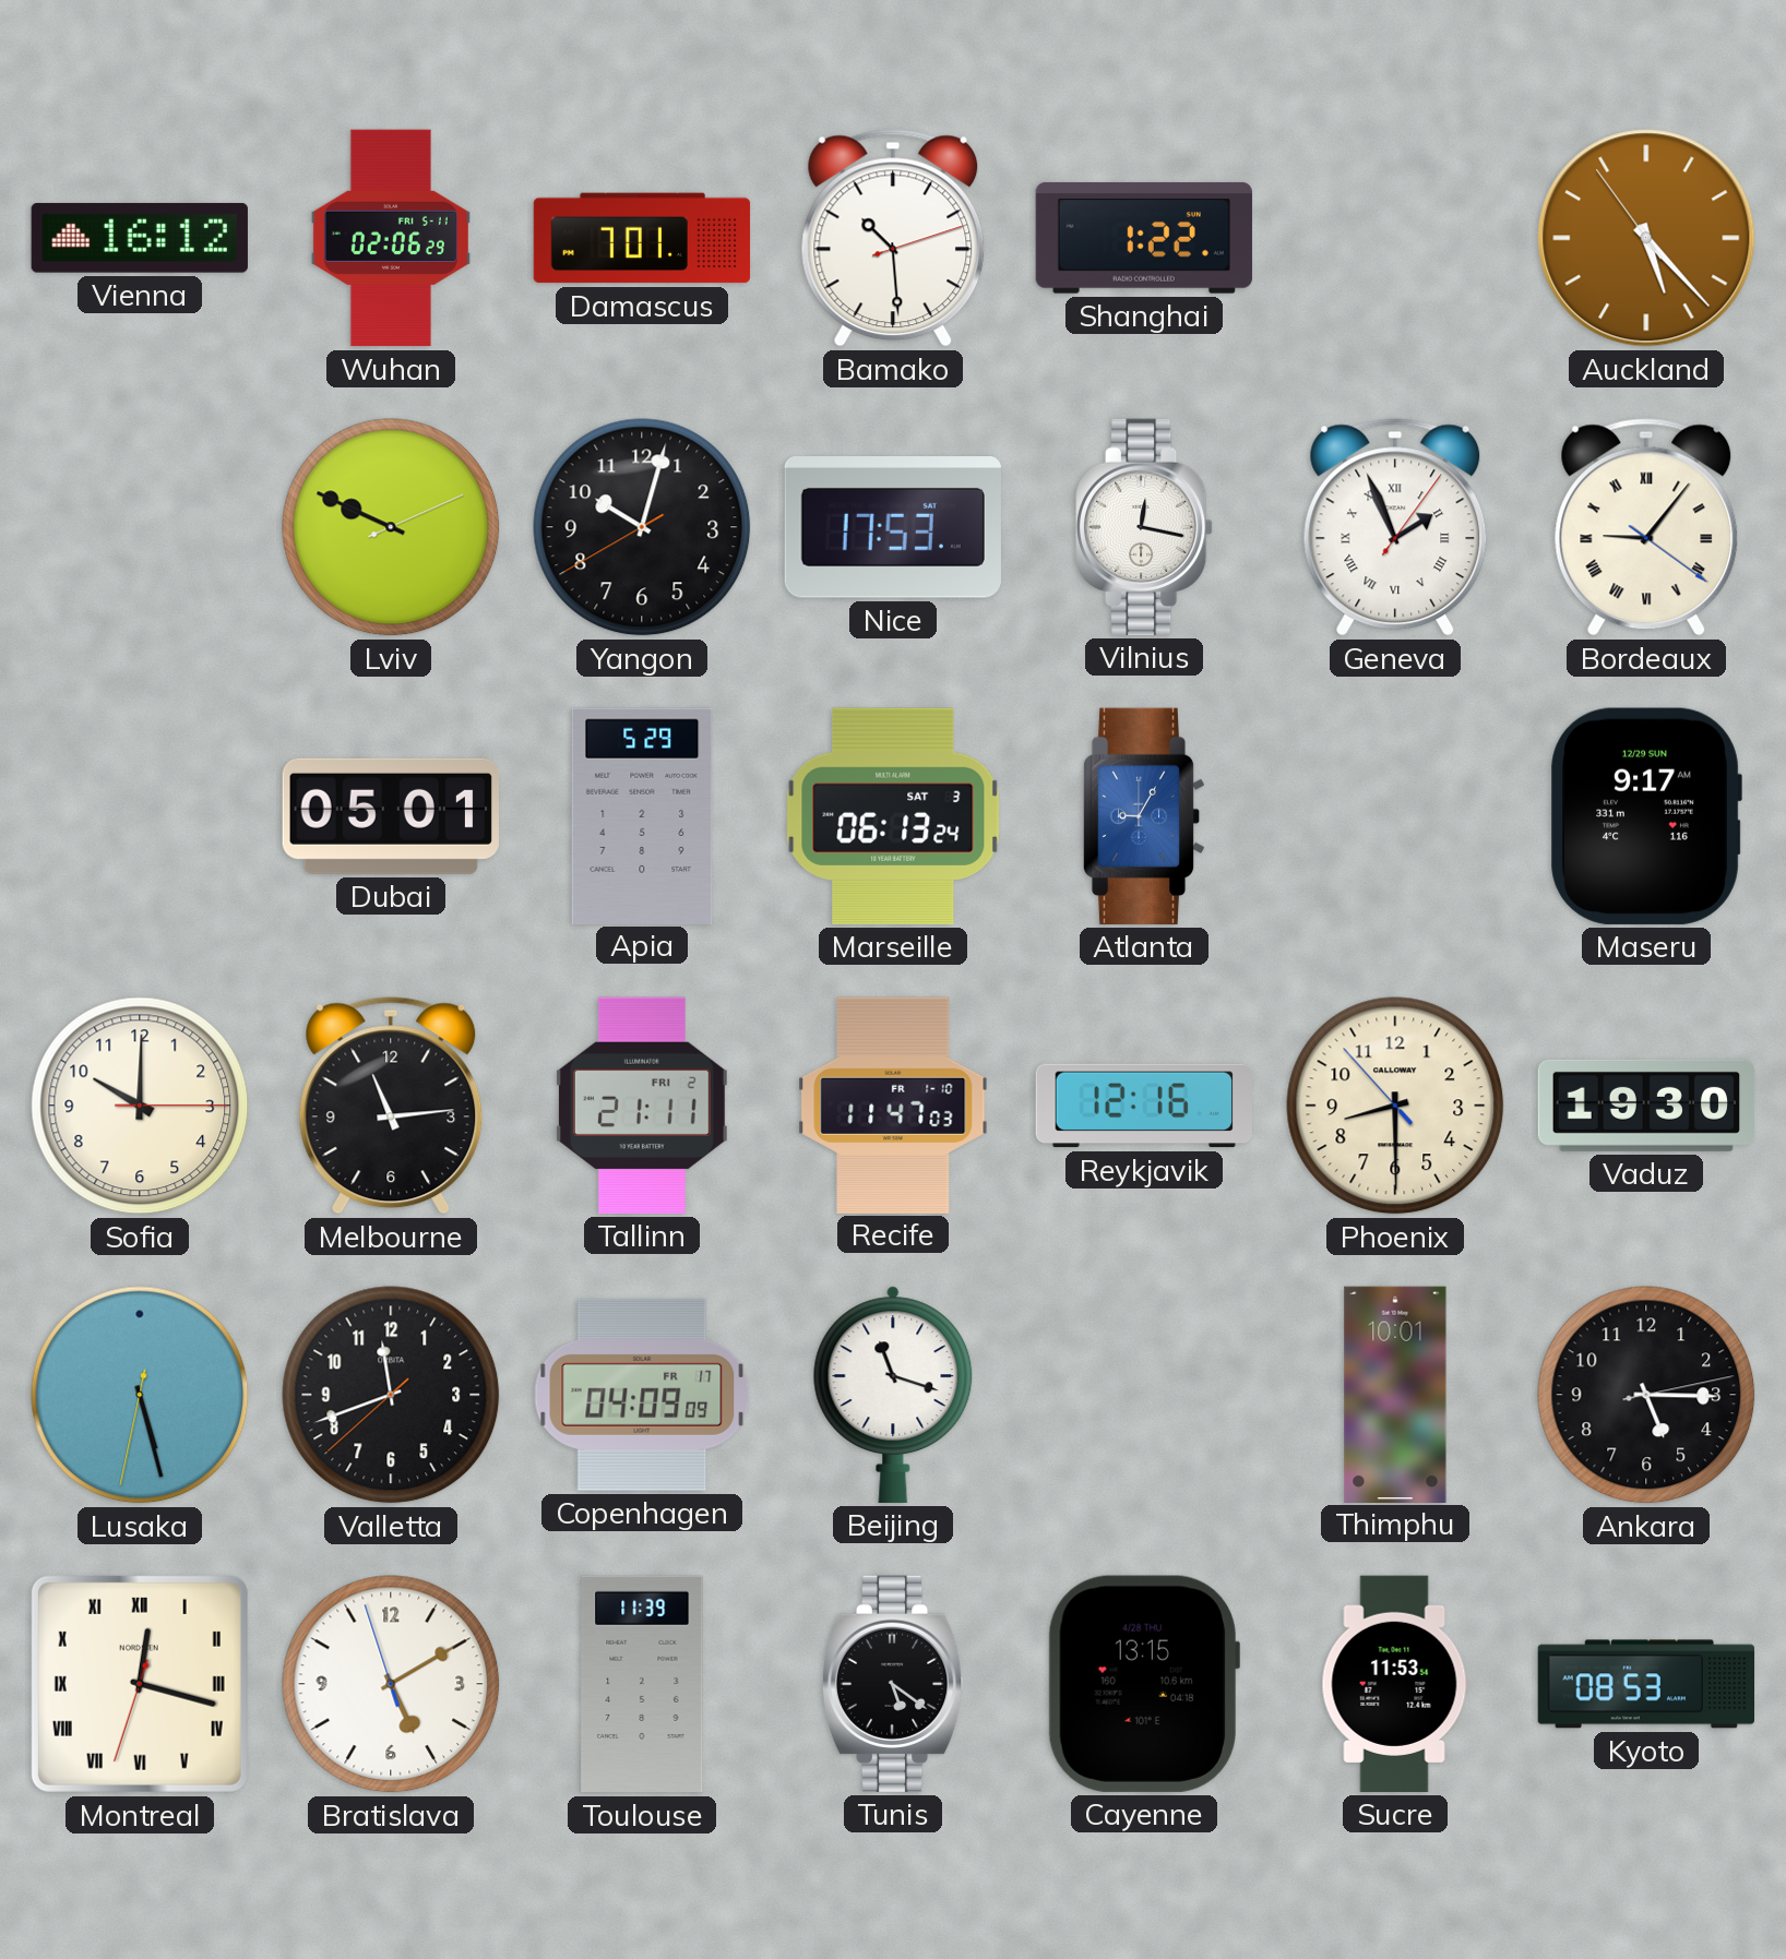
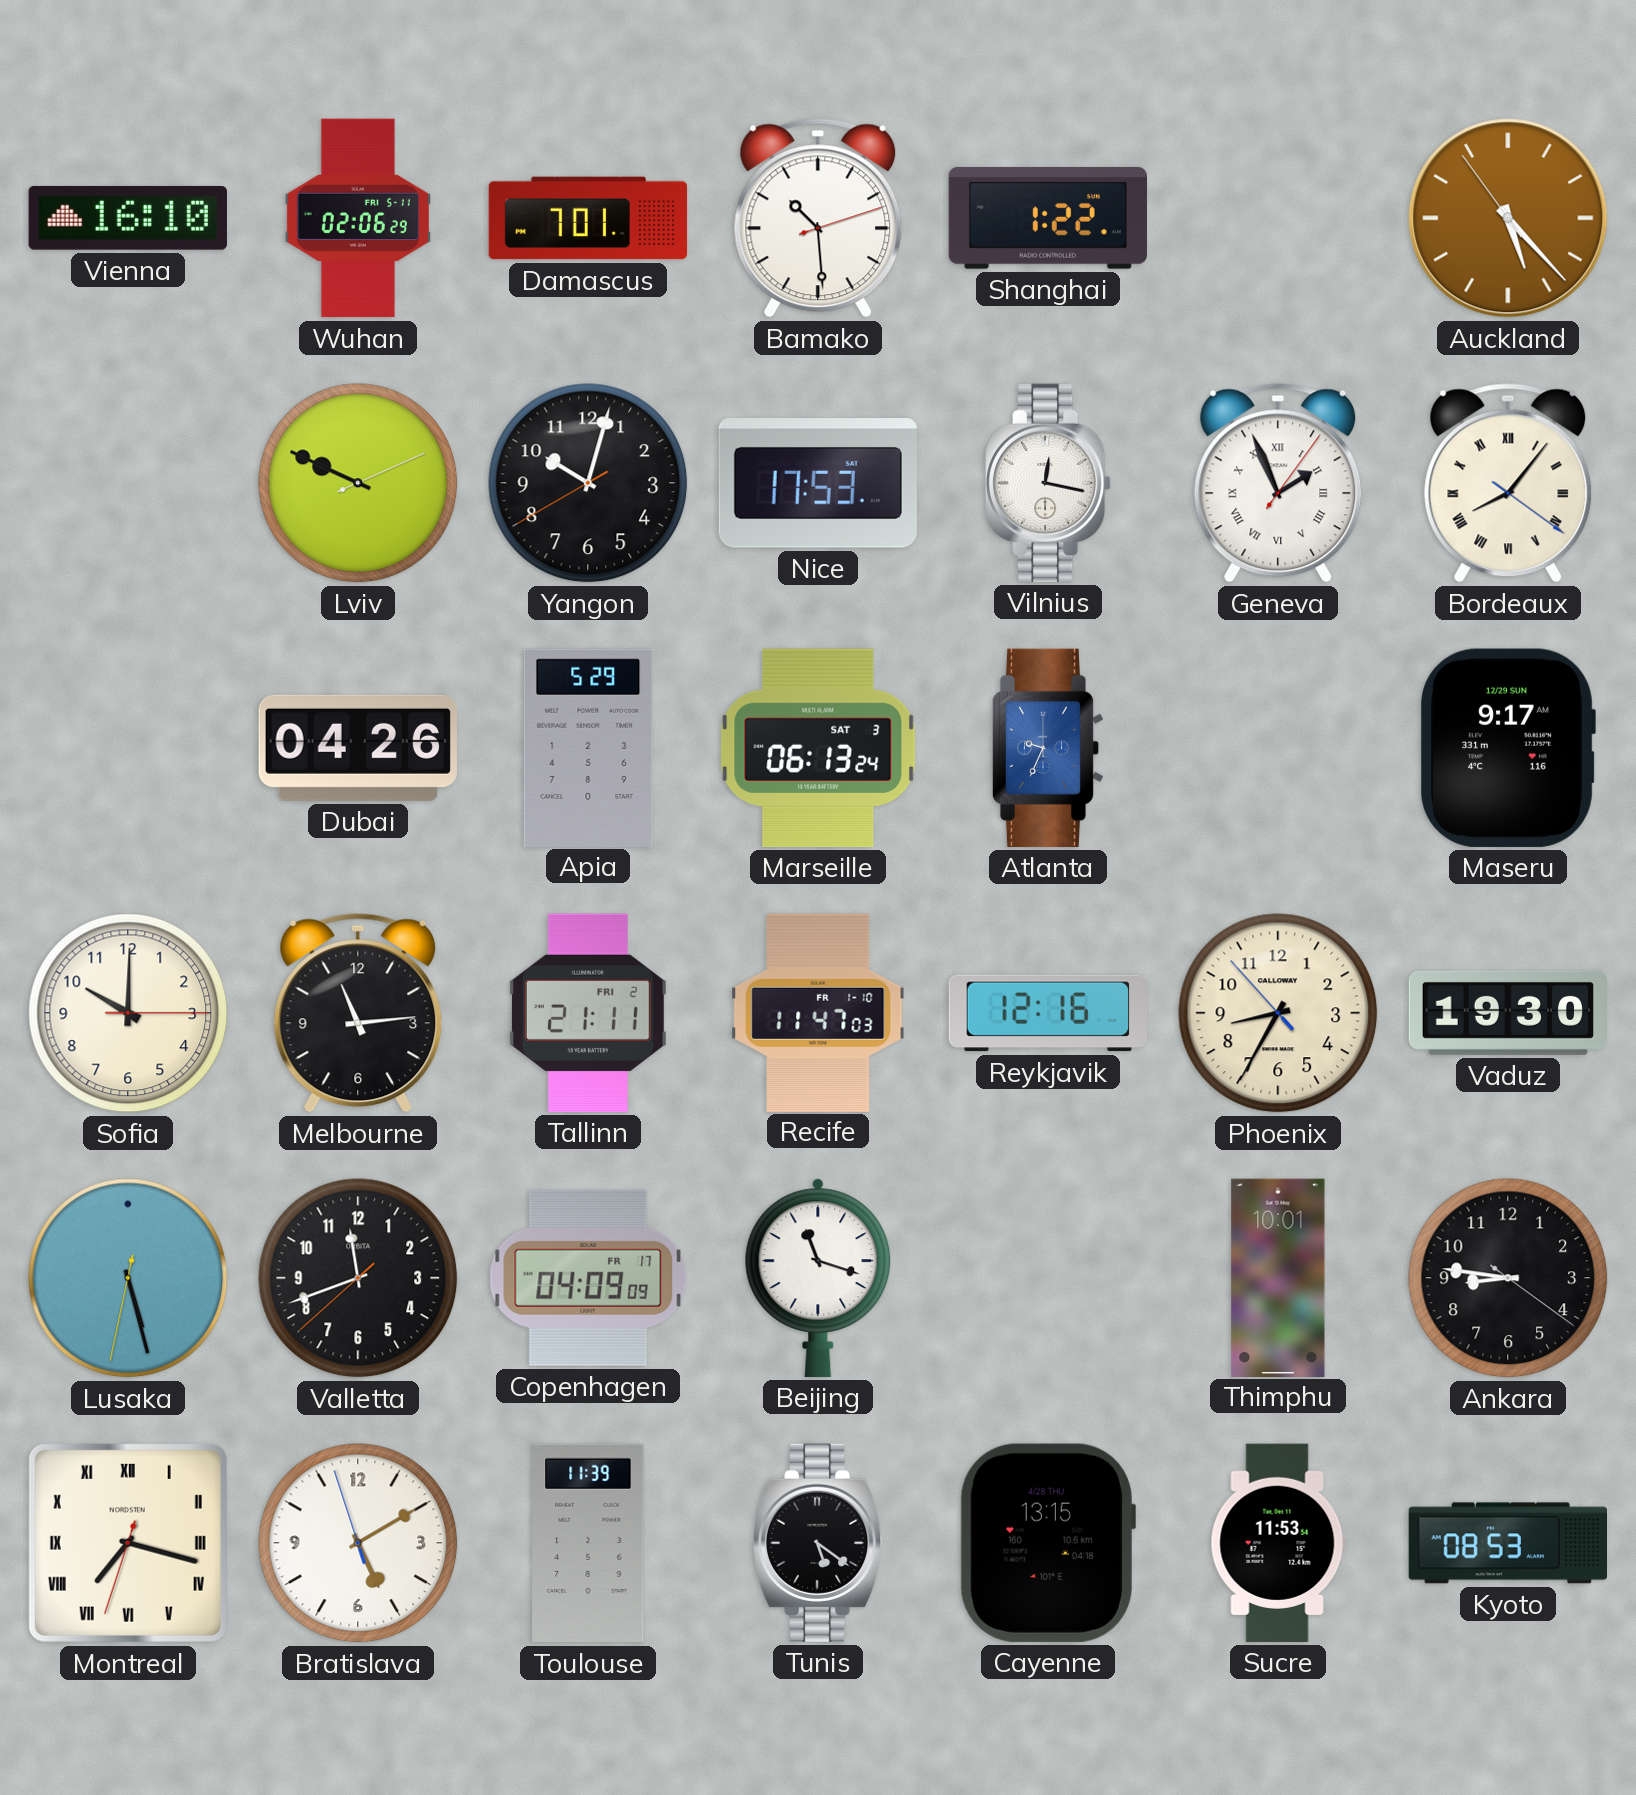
Vienna: 16:12 -> 16:10 (128, 218)
Bordeaux: 9:06 -> 8:06 (1508, 483)
Dubai: 05:01 -> 04:26 (358, 748)
Atlanta: 9:05 -> 9:34 (1048, 748)
Phoenix: 8:29 -> 8:34 (1278, 1013)
Ankara: 5:15 -> 8:46 (1508, 1278)
Montreal: 12:17 -> 7:17 (128, 1543)
